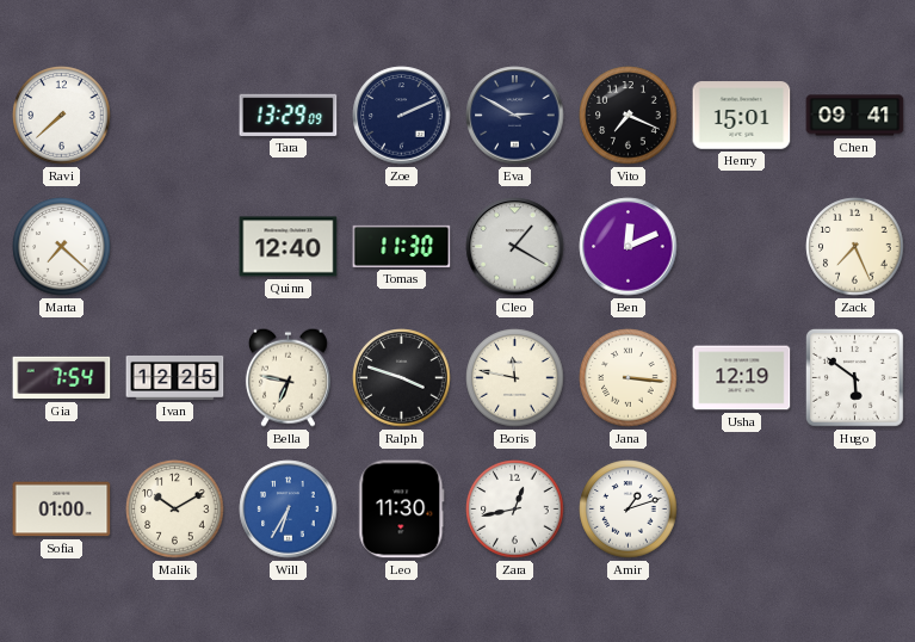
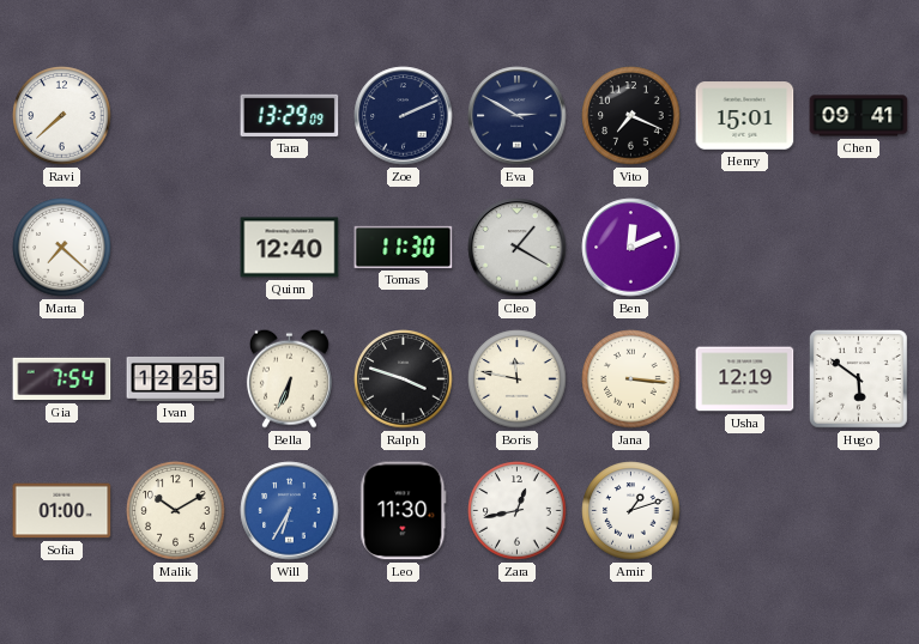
Zack: 7:26 -> none (855, 247)
Bella: 6:47 -> 6:34 (289, 378)
